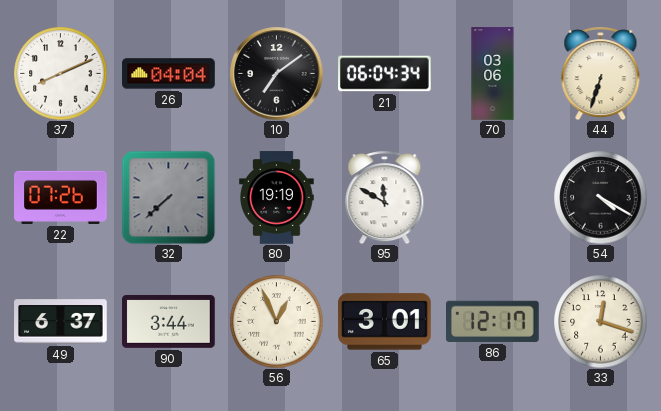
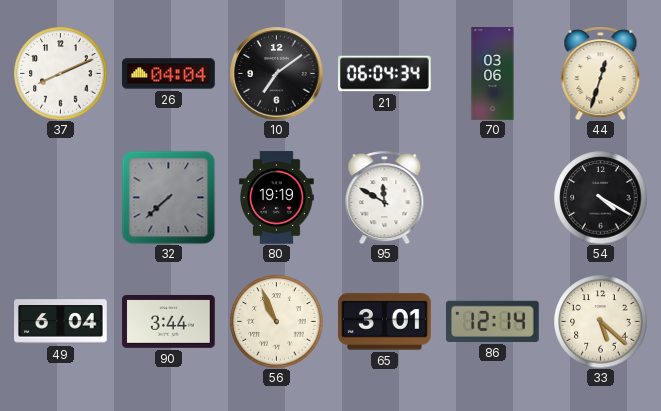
44: 6:33 -> 12:33 (601, 73)
22: 07:26 -> none (61, 197)
49: 6:37 -> 6:04 (61, 322)
56: 12:56 -> 10:56 (276, 321)
86: 12:17 -> 12:14 (493, 321)
33: 12:18 -> 5:22 (600, 321)
